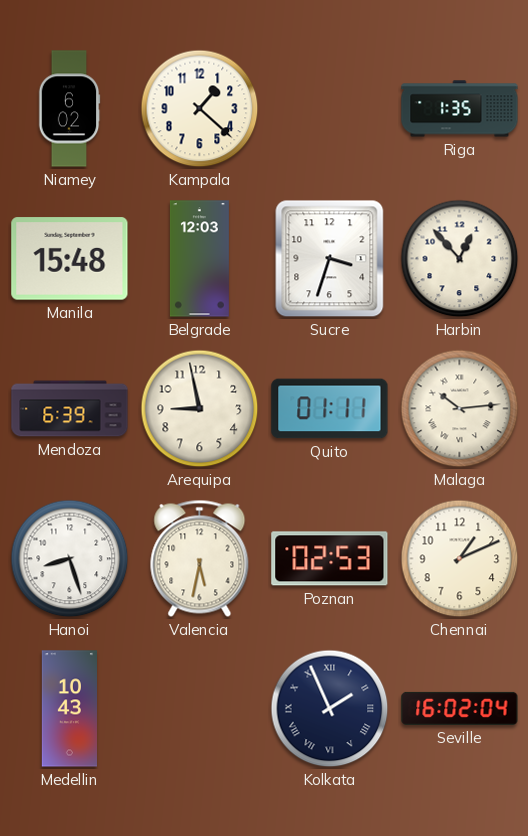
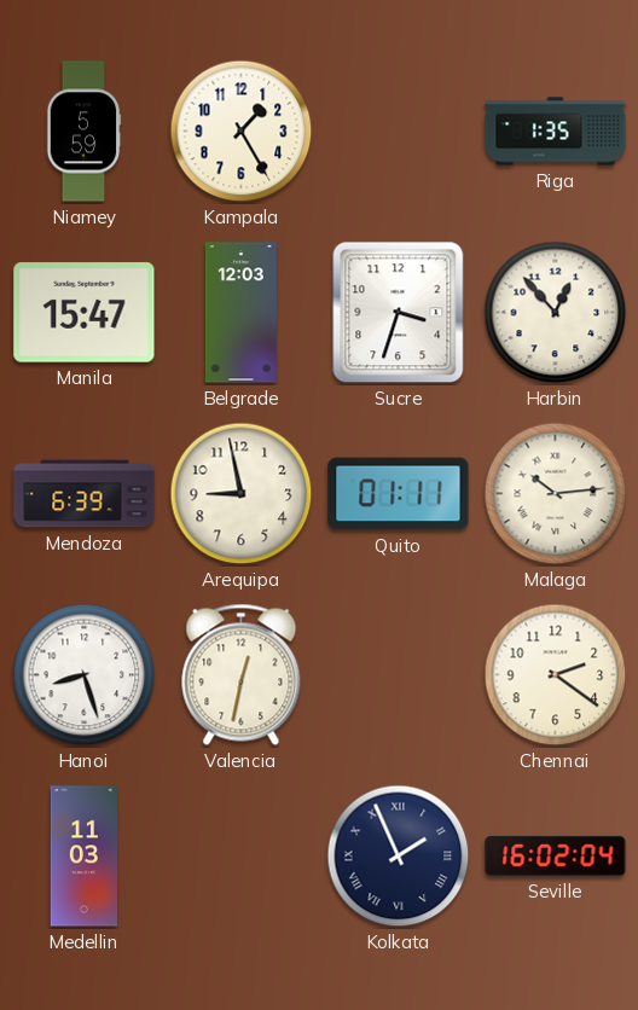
Niamey: 6:02 -> 5:59 (83, 132)
Kampala: 1:22 -> 1:25 (242, 132)
Manila: 15:48 -> 15:47 (85, 313)
Valencia: 5:32 -> 12:32 (242, 674)
Poznan: 02:53 -> none (330, 559)
Chennai: 1:11 -> 2:21 (556, 675)
Medellin: 10:43 -> 11:03 (83, 857)
